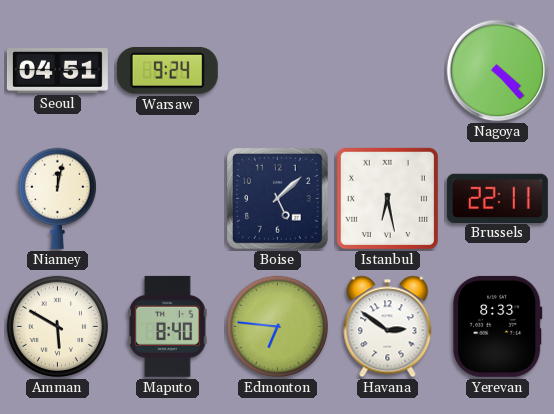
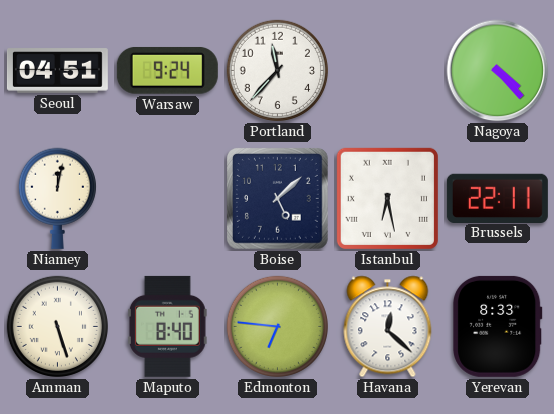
Portland: none -> 11:37 (277, 70)
Amman: 5:50 -> 5:27 (57, 326)
Havana: 2:51 -> 12:22 (388, 327)
